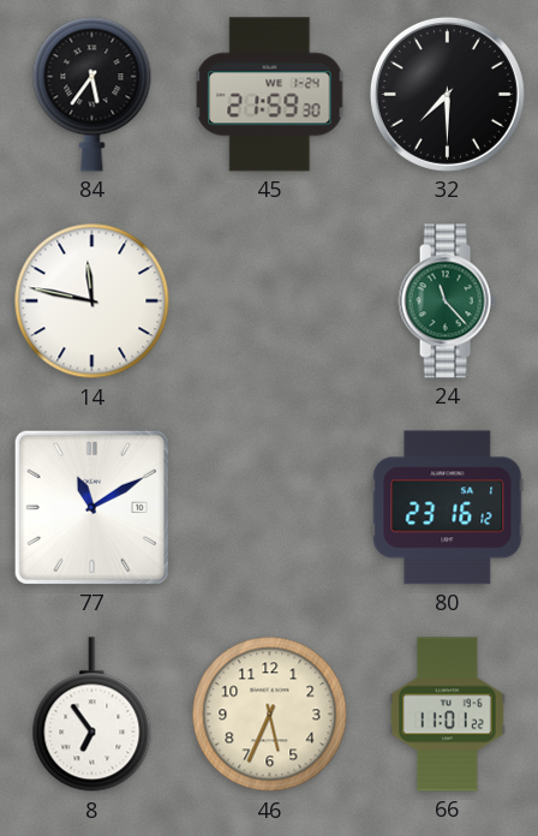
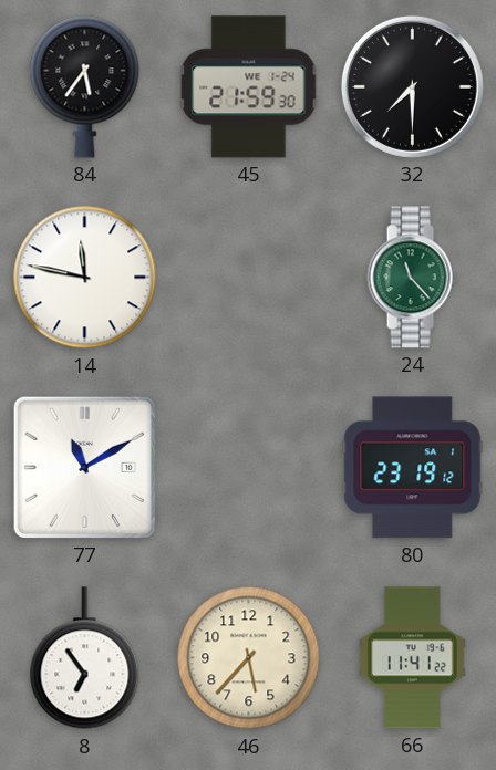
80: 23:16 -> 23:19 (413, 468)
46: 5:34 -> 5:37 (249, 658)
66: 11:01 -> 11:41 (413, 658)
